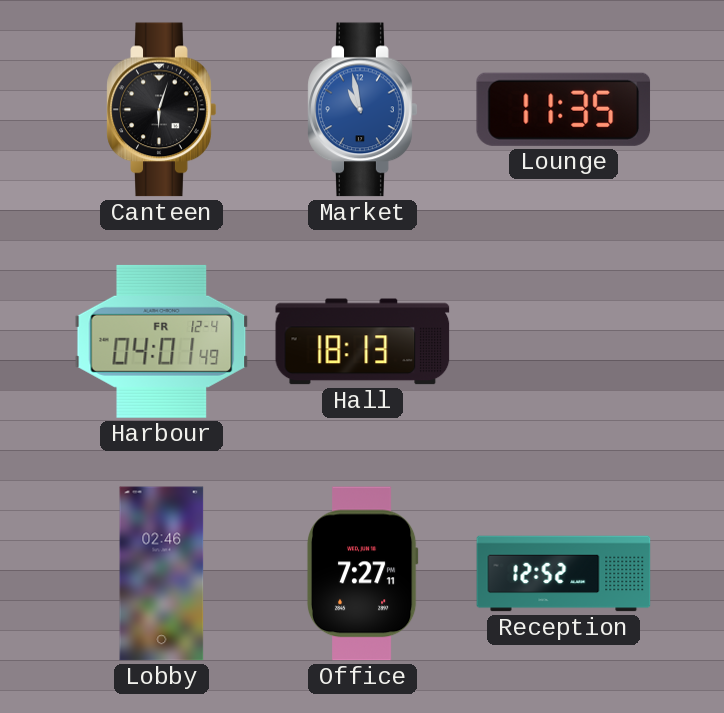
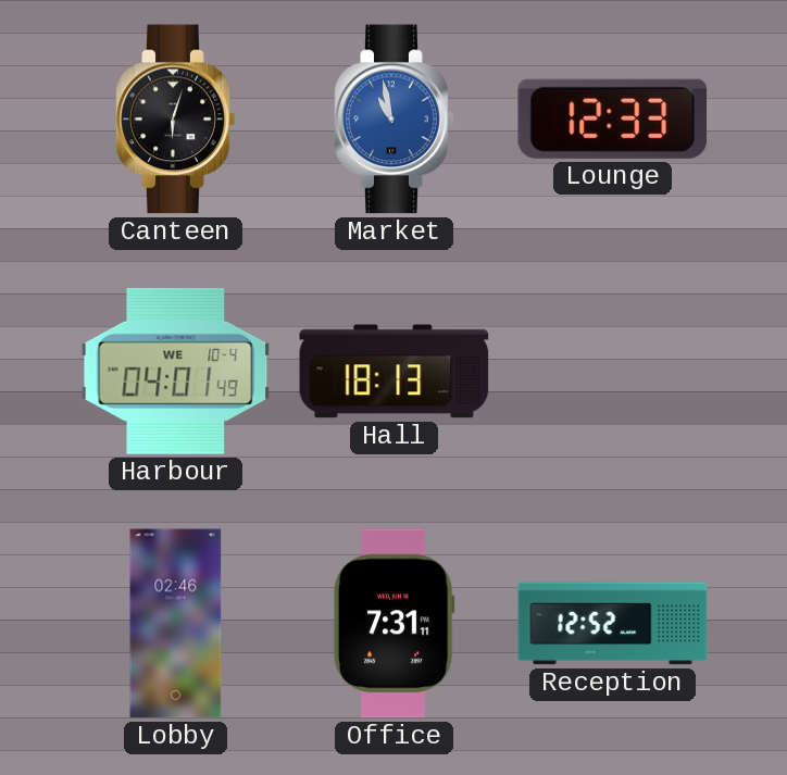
Lounge: 11:35 -> 12:33 (613, 118)
Harbour date: FR 12-4 -> WE 10-4 (176, 371)
Office: 7:27 -> 7:31 (393, 624)
